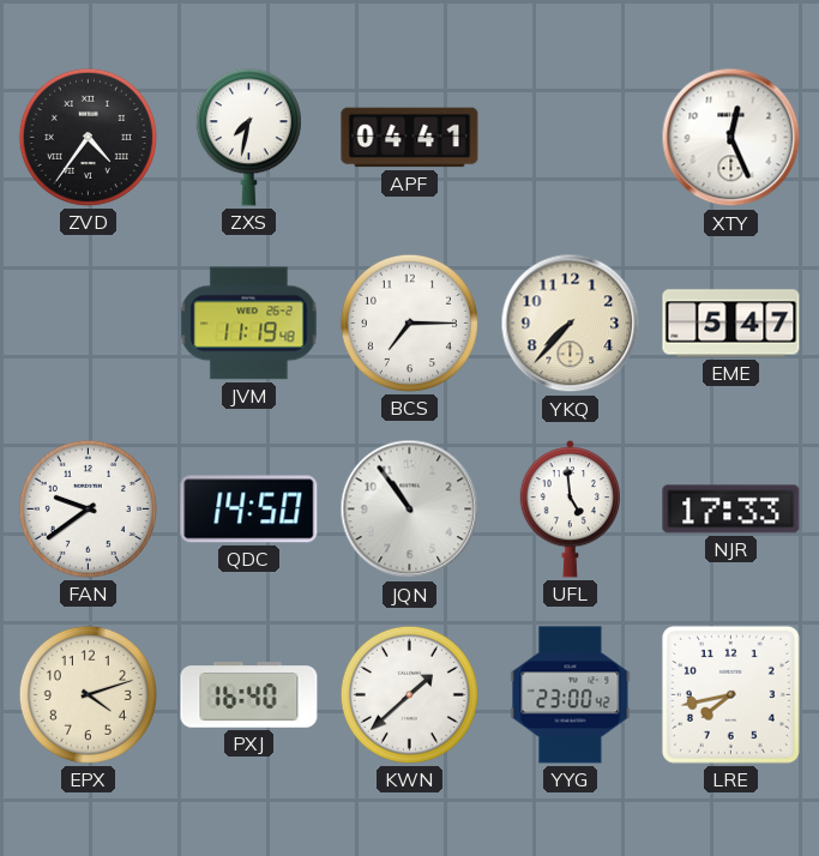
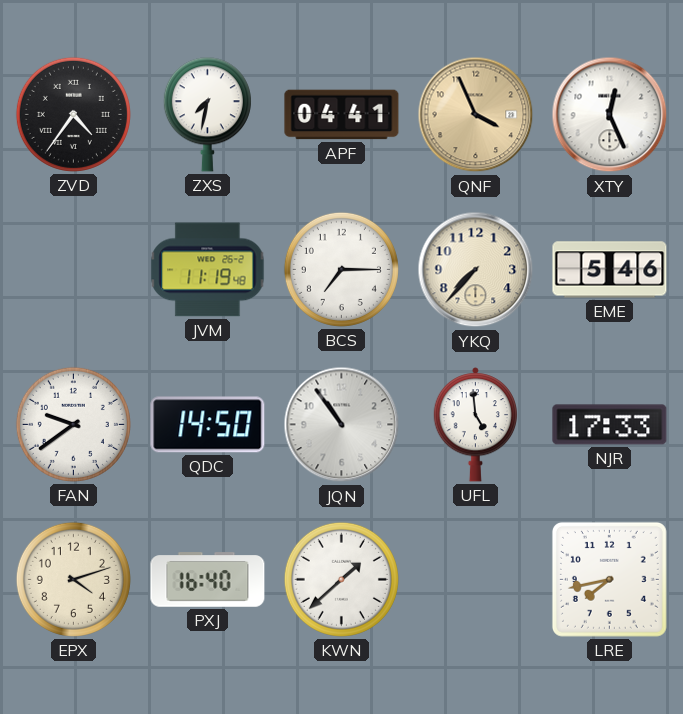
QNF: none -> 3:56 (476, 115)
EME: 5:47 -> 5:46 (610, 270)
YYG: 23:00 -> none (571, 695)
